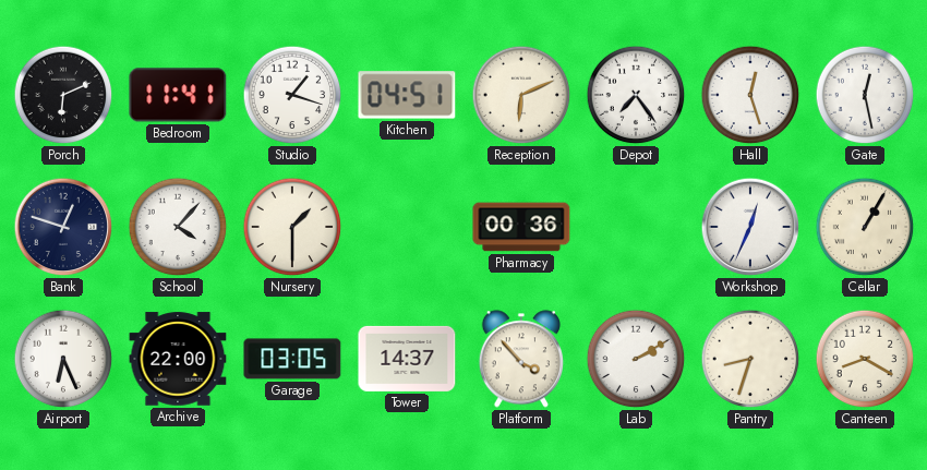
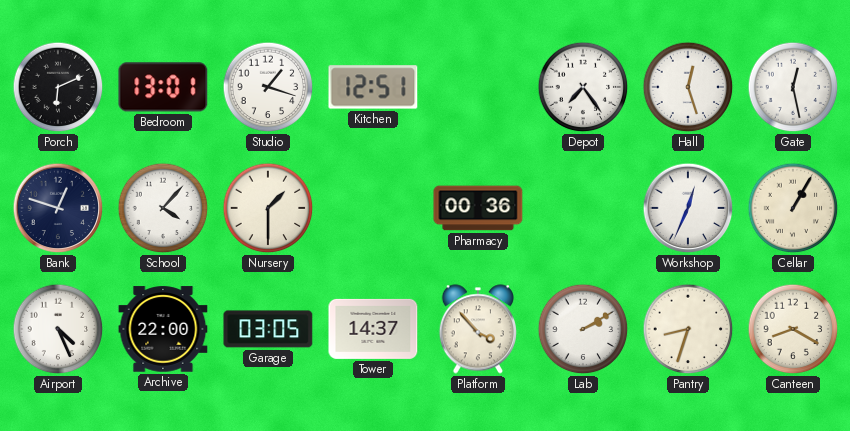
Bedroom: 11:41 -> 13:01 (163, 87)
Kitchen: 04:51 -> 12:51 (373, 87)
Reception: 6:11 -> none (521, 95)
Airport: 6:26 -> 4:26 (58, 329)
